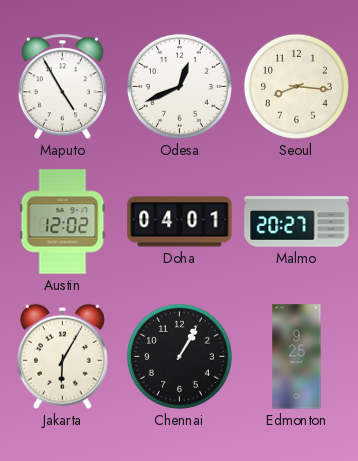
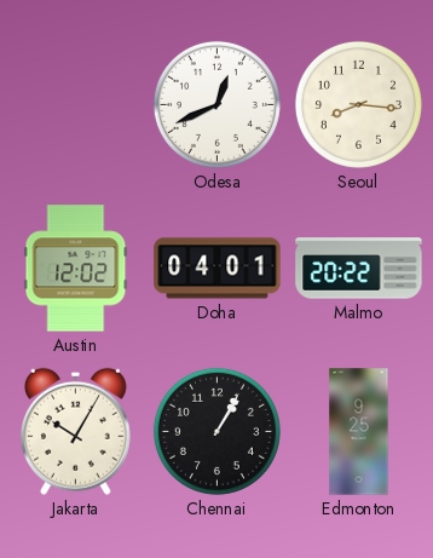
Maputo: 4:55 -> none (62, 87)
Malmo: 20:27 -> 20:22 (359, 269)
Jakarta: 6:05 -> 10:05 (75, 431)
